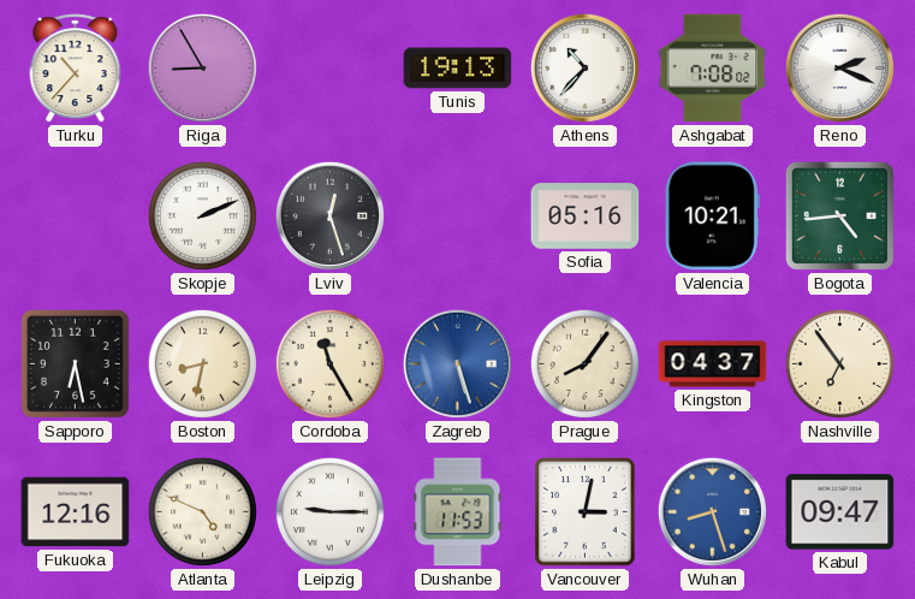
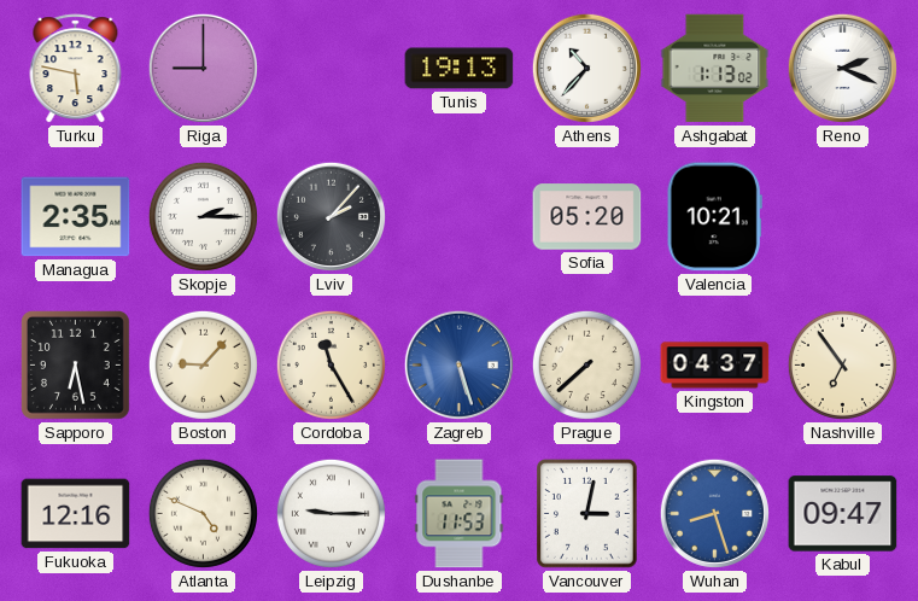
Turku: 10:37 -> 5:47 (76, 69)
Riga: 8:55 -> 9:00 (203, 68)
Ashgabat: 7:08 -> 1:13 (715, 69)
Managua: none -> 2:35 (76, 217)
Skopje: 2:11 -> 2:15 (203, 216)
Lviv: 12:27 -> 2:07 (331, 216)
Sofia: 05:16 -> 05:20 (587, 217)
Bogota: 4:44 -> none (839, 215)
Boston: 8:32 -> 9:07 (203, 364)
Prague: 8:06 -> 7:38 (586, 364)
